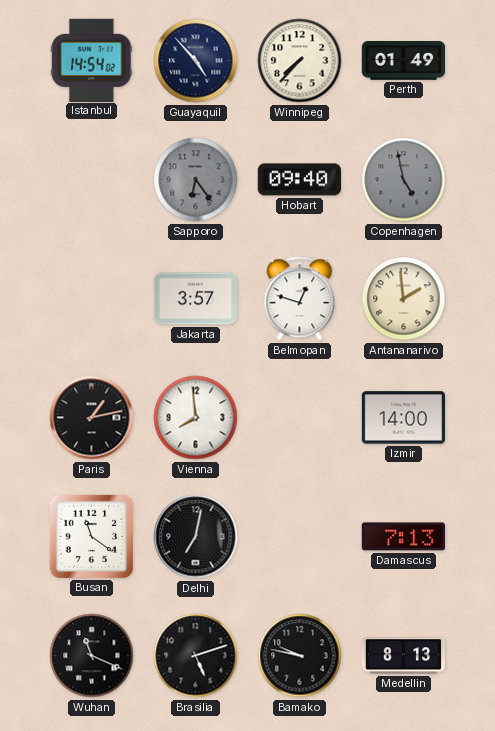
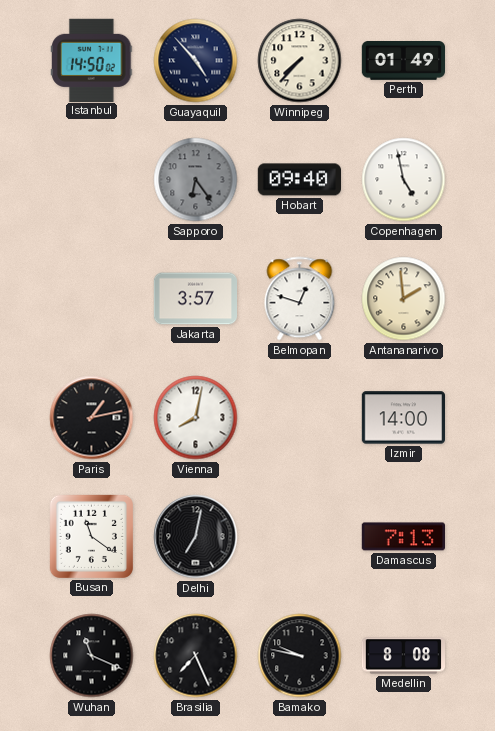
Istanbul: 14:54 -> 14:50 (92, 60)
Copenhagen dial: grey -> white (404, 180)
Vienna: 7:59 -> 8:02 (196, 418)
Brasilia: 5:12 -> 7:26 (196, 656)
Medellin: 8:13 -> 8:08 (403, 656)
